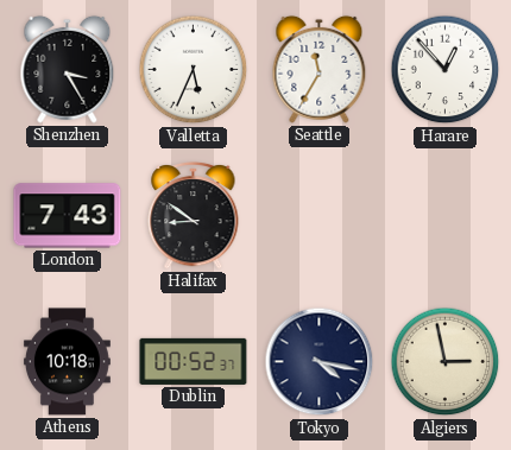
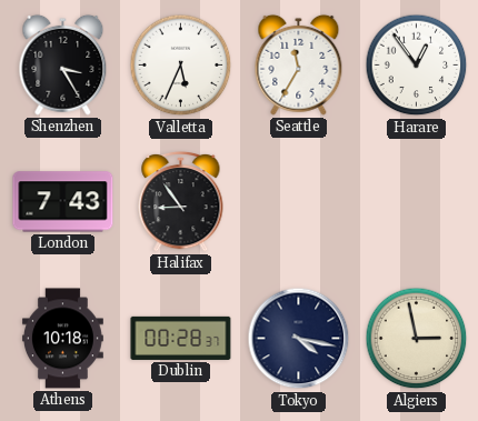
Harare: 12:53 -> 12:54 (417, 66)
Halifax: 8:51 -> 8:54 (181, 201)
Dublin: 00:52 -> 00:28 (181, 338)
